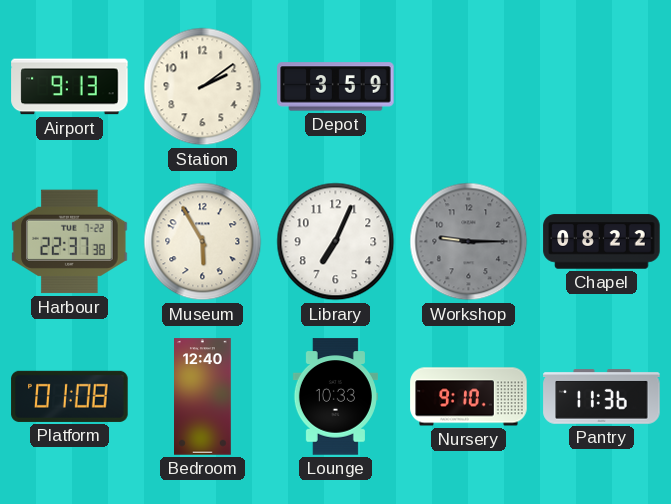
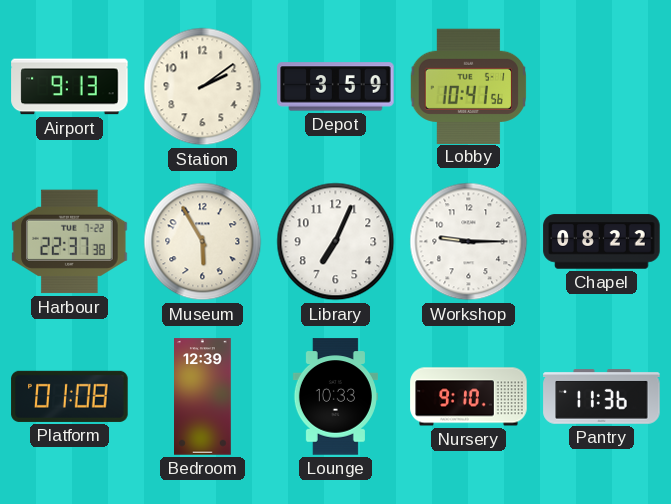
Lobby: none -> 10:41 (468, 86)
Workshop dial: grey -> white (469, 242)
Bedroom: 12:40 -> 12:39 (203, 397)
